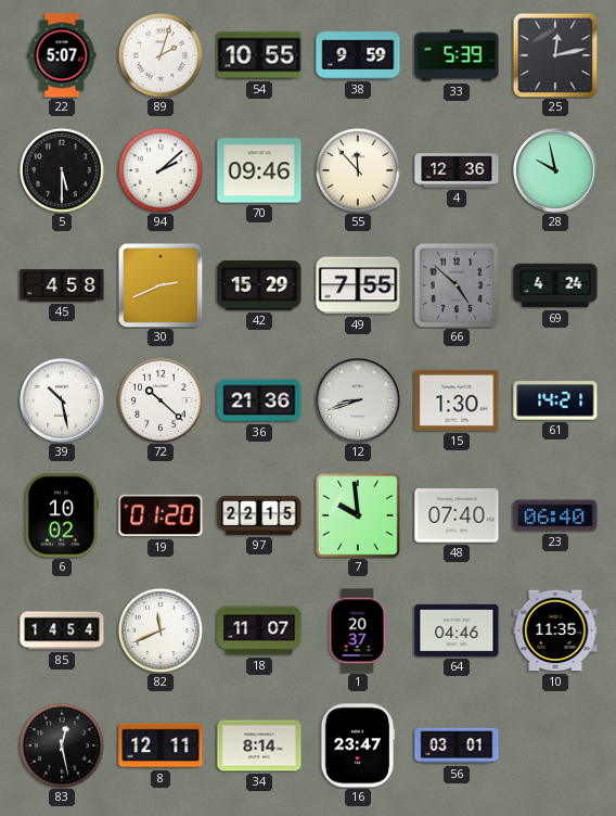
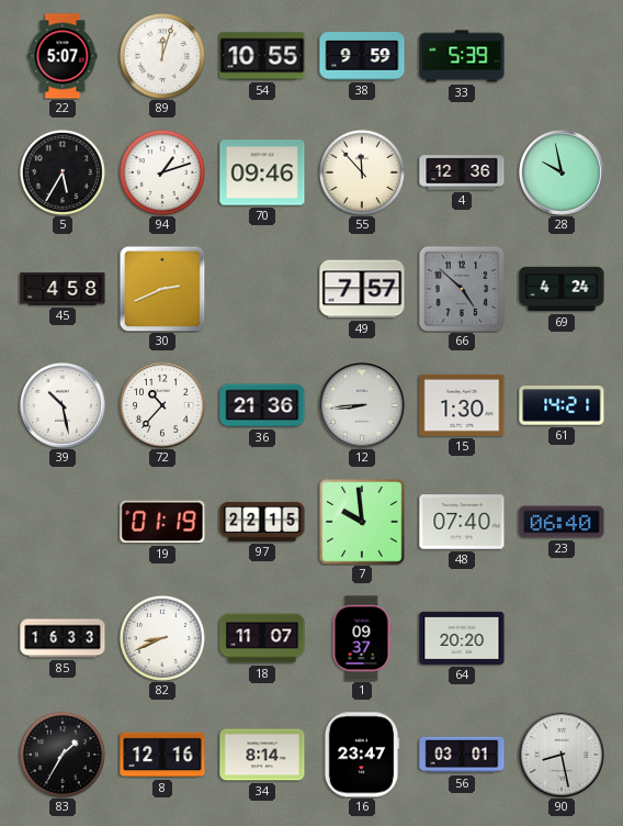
89: 2:03 -> 12:03 (162, 56)
25: 12:13 -> none (555, 55)
5: 5:30 -> 5:35 (63, 172)
94: 2:08 -> 1:12 (162, 172)
42: 15:29 -> none (259, 285)
49: 7:55 -> 7:57 (362, 289)
72: 10:22 -> 10:37 (162, 405)
12: 8:42 -> 8:44 (362, 405)
6: 10:02 -> none (61, 515)
19: 01:20 -> 01:19 (162, 522)
85: 14:54 -> 16:33 (63, 638)
82: 11:41 -> 8:41 (162, 638)
1: 20:37 -> 09:37 (362, 638)
64: 04:46 -> 20:20 (462, 638)
10: 11:35 -> none (555, 630)
83: 12:28 -> 1:35 (63, 755)
8: 12:11 -> 12:16 (162, 755)
90: none -> 8:28 (562, 755)
